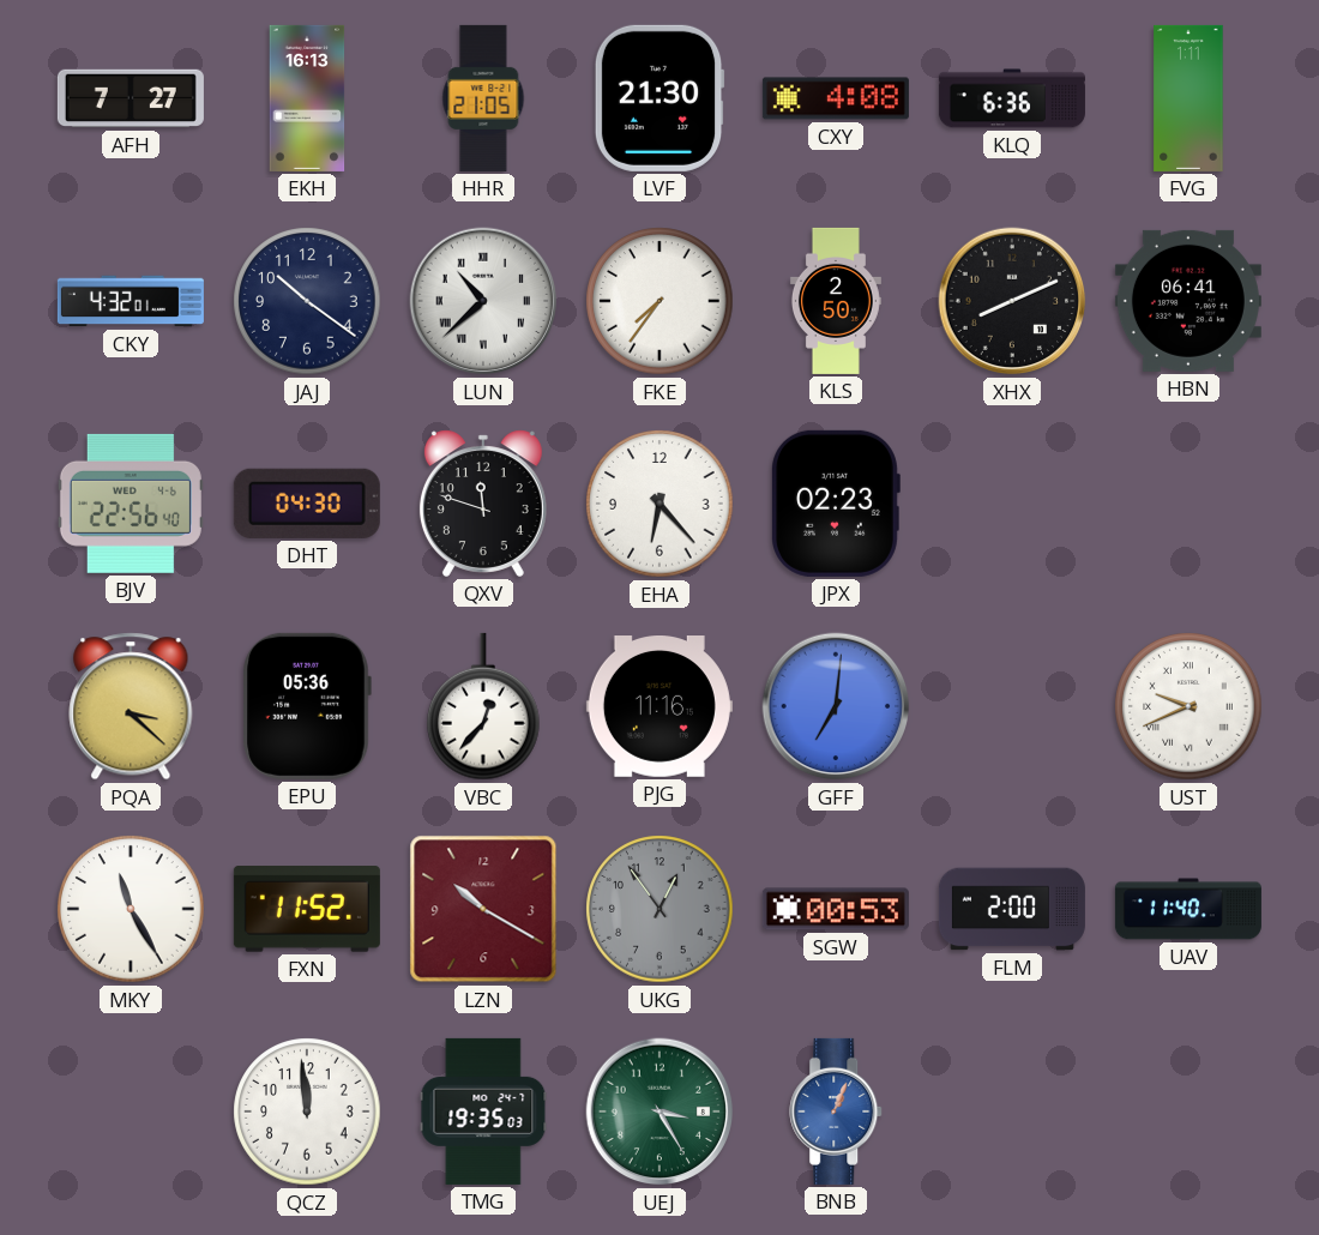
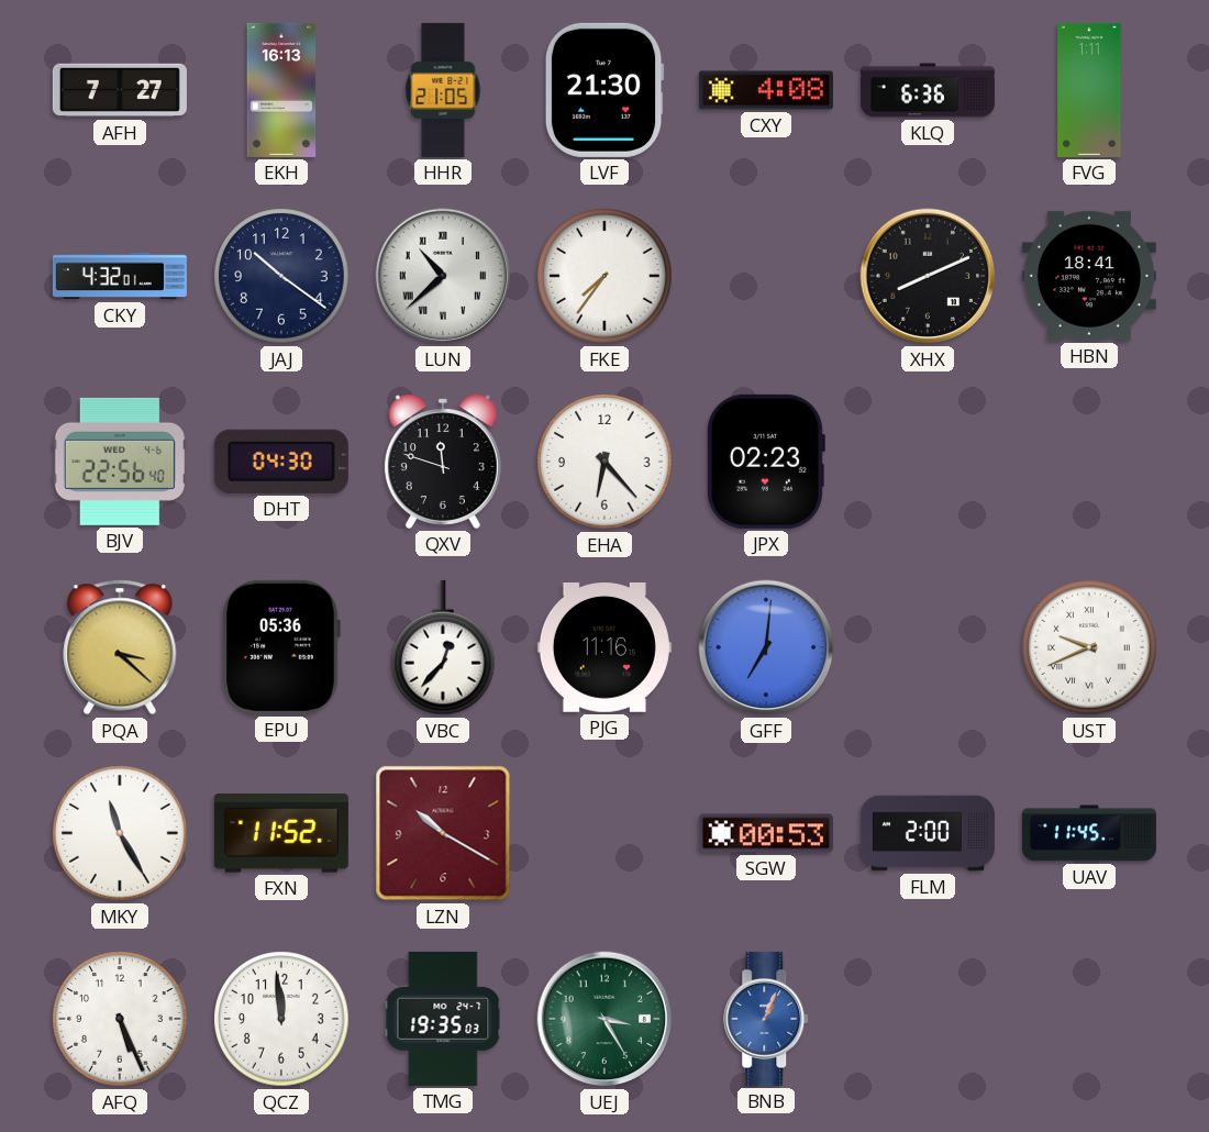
KLS: 2:50 -> none (836, 301)
HBN: 06:41 -> 18:41 (1089, 276)
UKG: 12:54 -> none (659, 909)
UAV: 11:40 -> 11:45 (1089, 833)
AFQ: none -> 5:26 (120, 1019)
